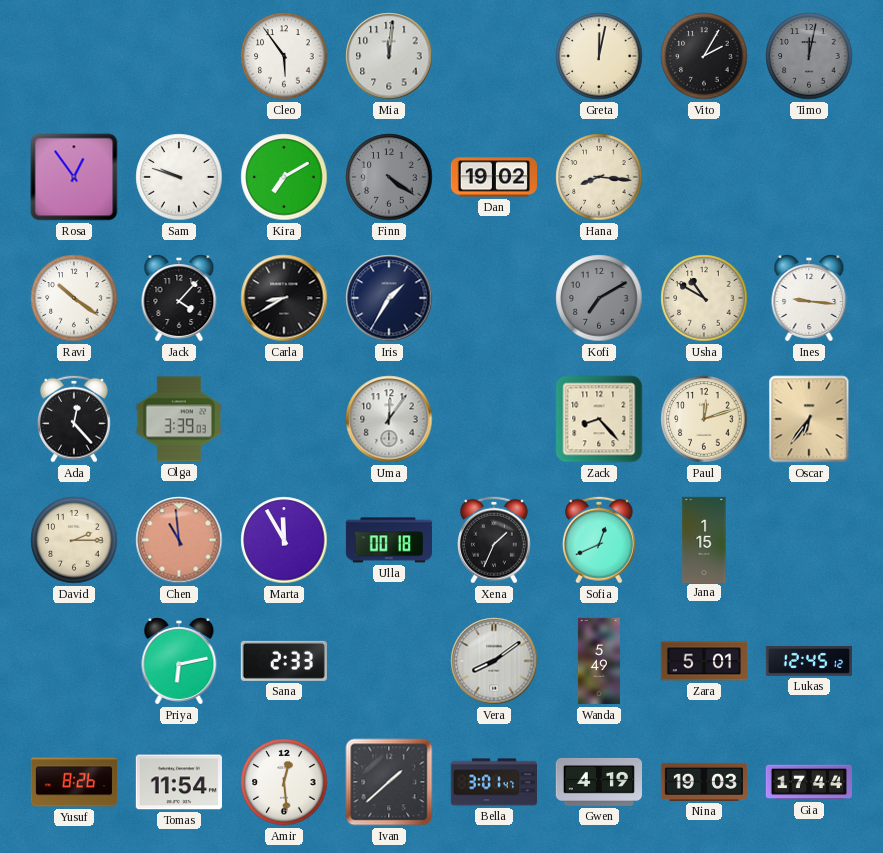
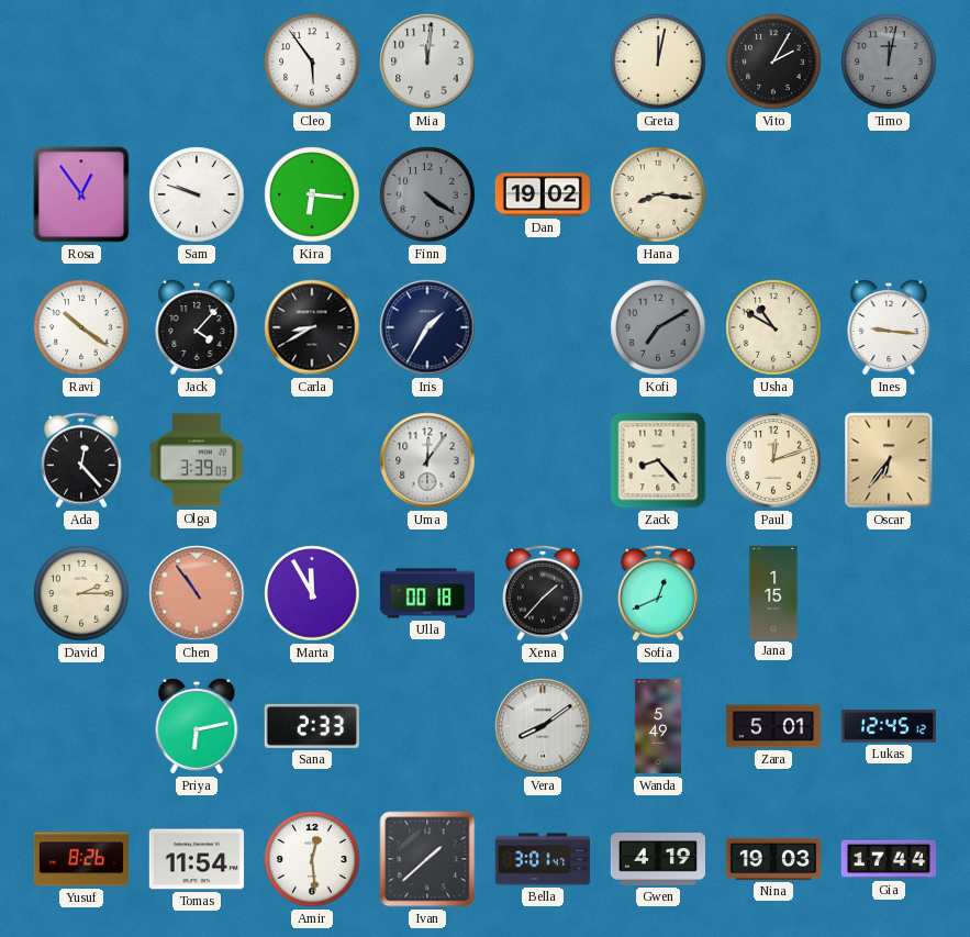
Kira: 7:10 -> 6:16 (312, 194)
Chen: 10:59 -> 10:54 (197, 593)
Xena: 1:34 -> 1:37 (543, 593)
